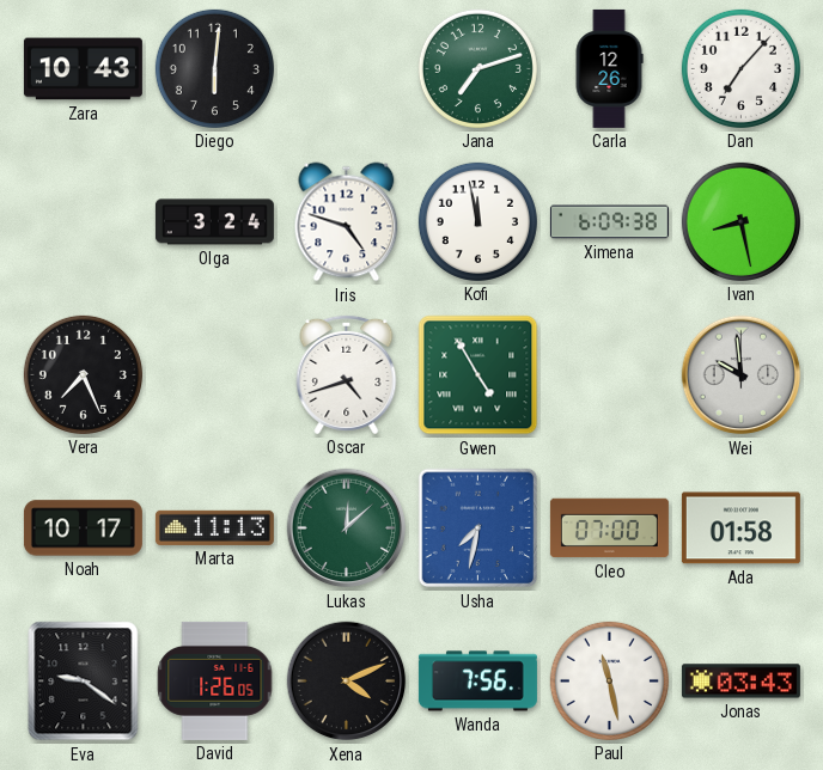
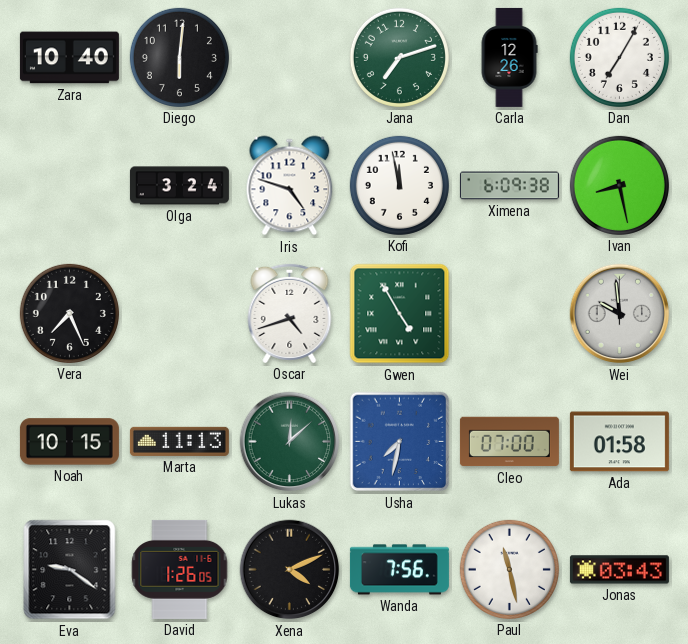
Zara: 10:43 -> 10:40 (69, 58)
Dan: 7:07 -> 7:05 (619, 57)
Noah: 10:17 -> 10:15 (69, 442)
